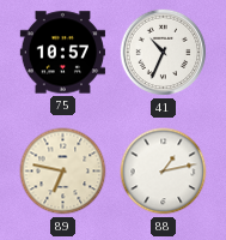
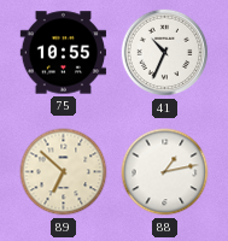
75: 10:57 -> 10:55 (64, 53)
89: 6:47 -> 6:52 (64, 172)
